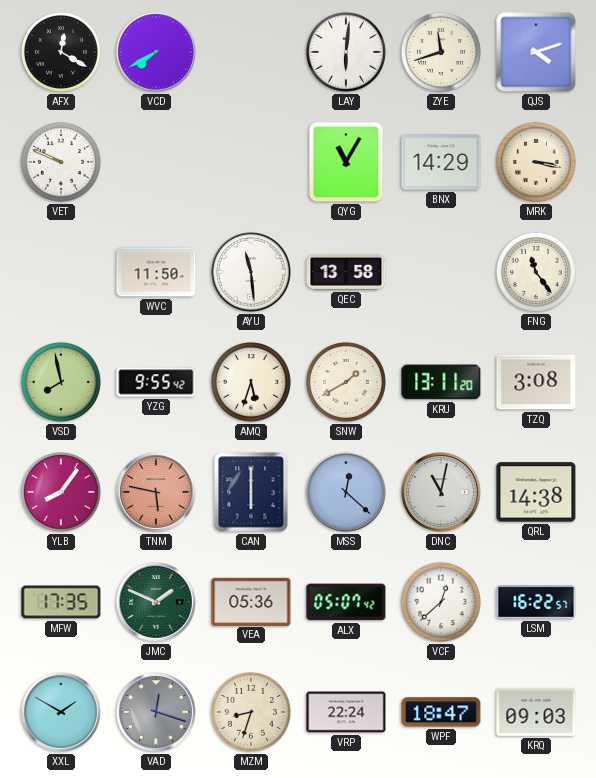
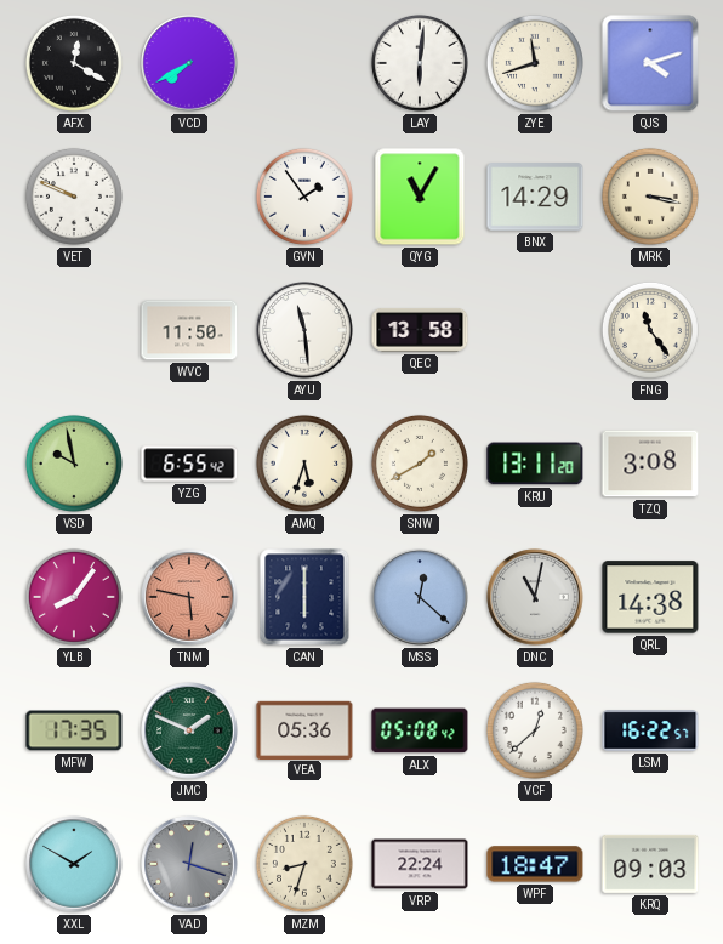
GVN: none -> 1:54 (304, 197)
VSD: 7:58 -> 9:58 (74, 464)
YZG: 9:55 -> 6:55 (189, 464)
ALX: 05:07 -> 05:08 (420, 730)
